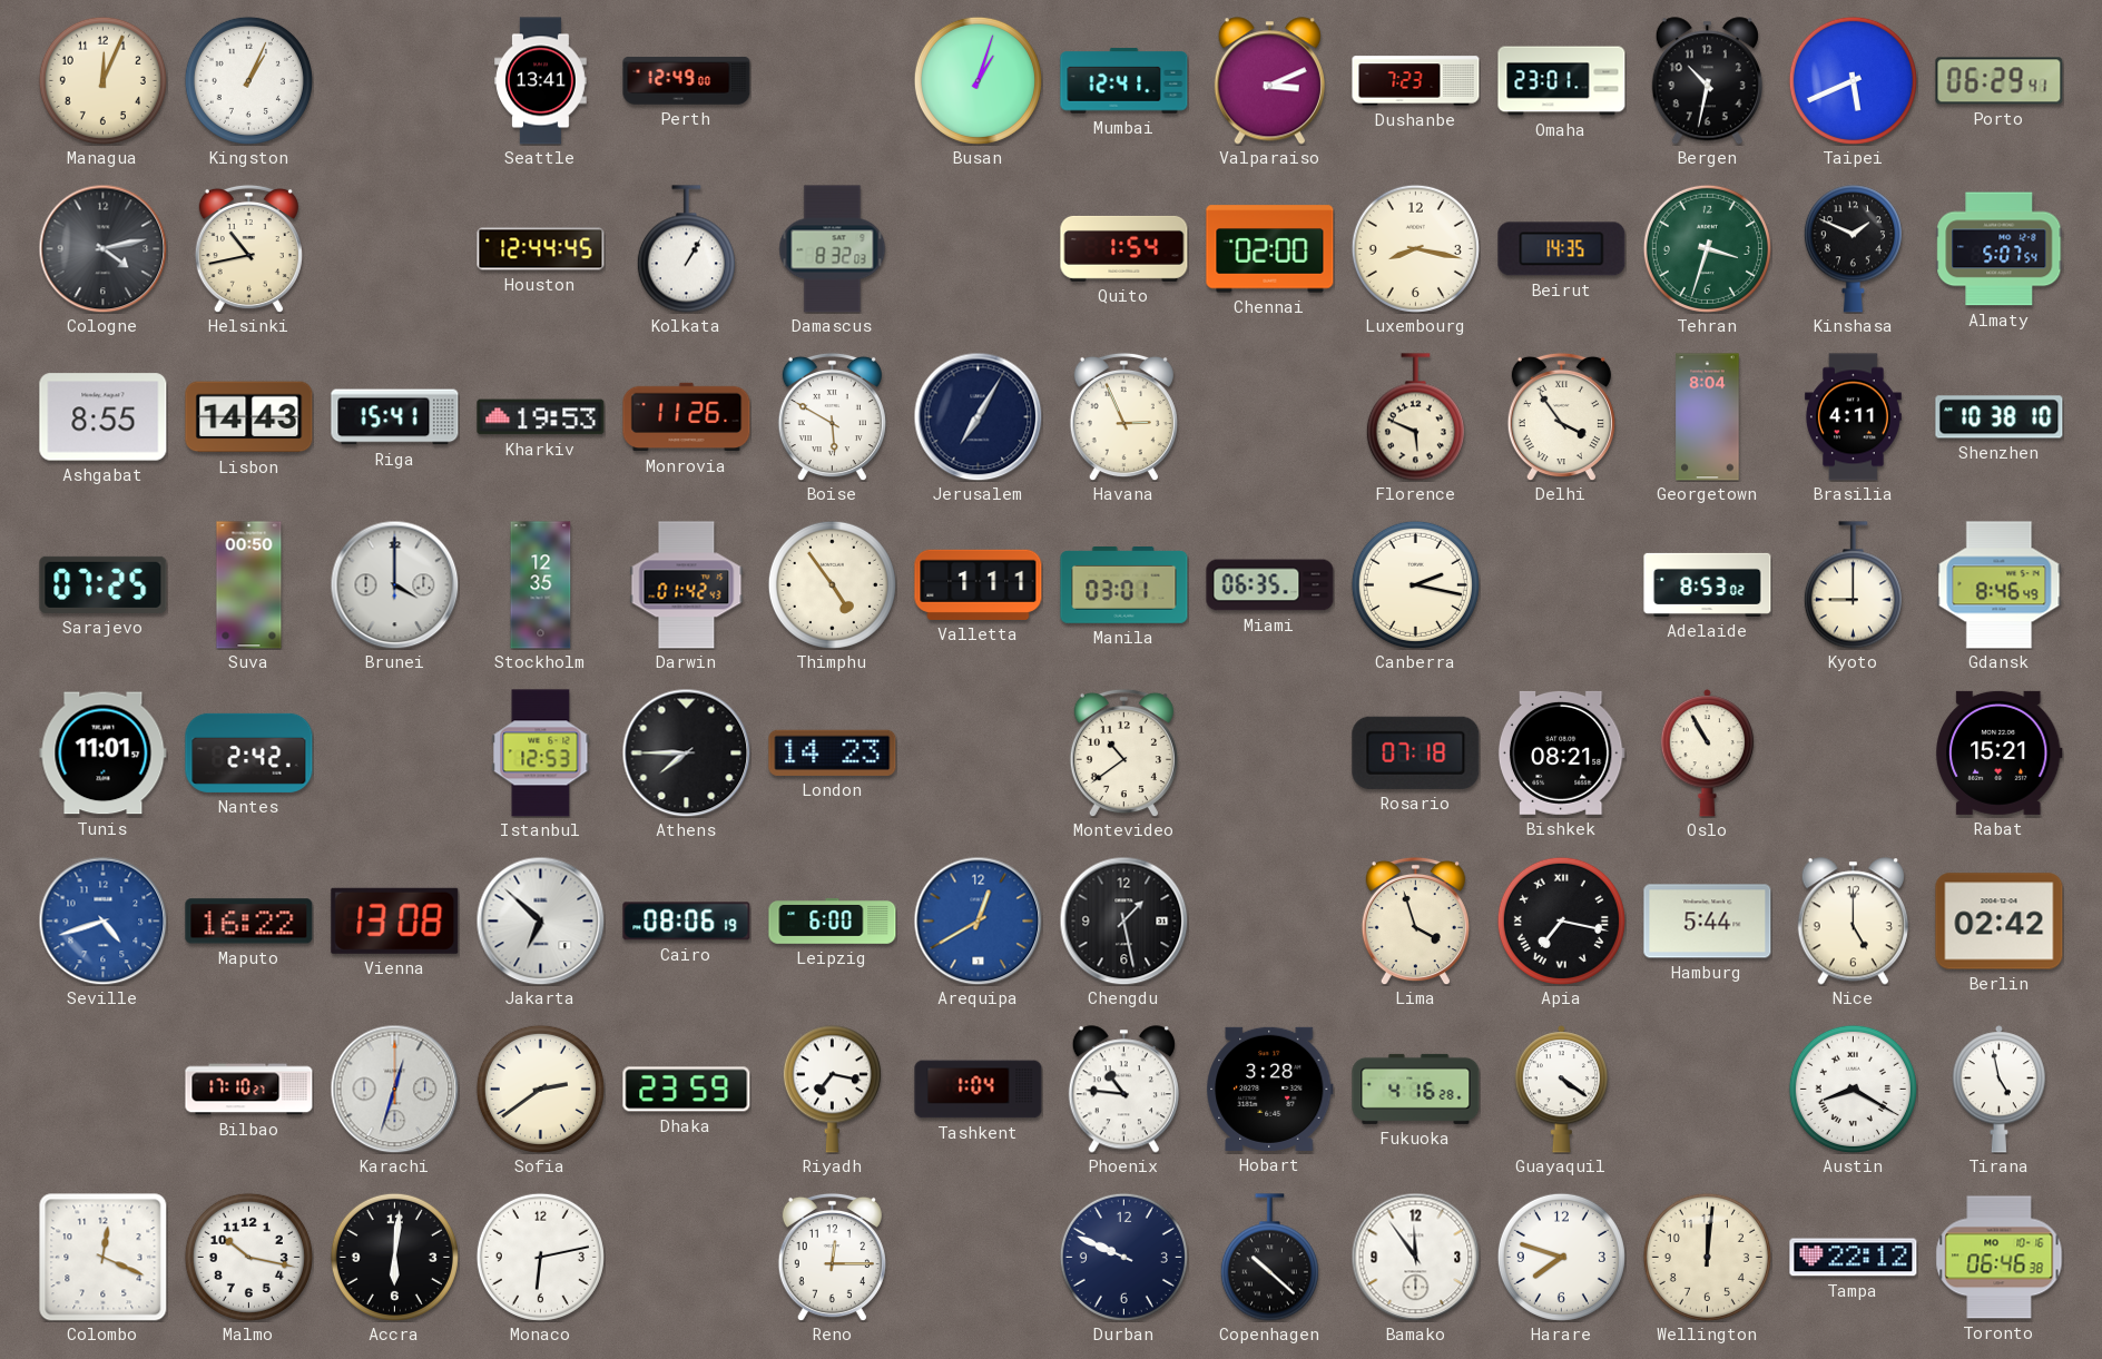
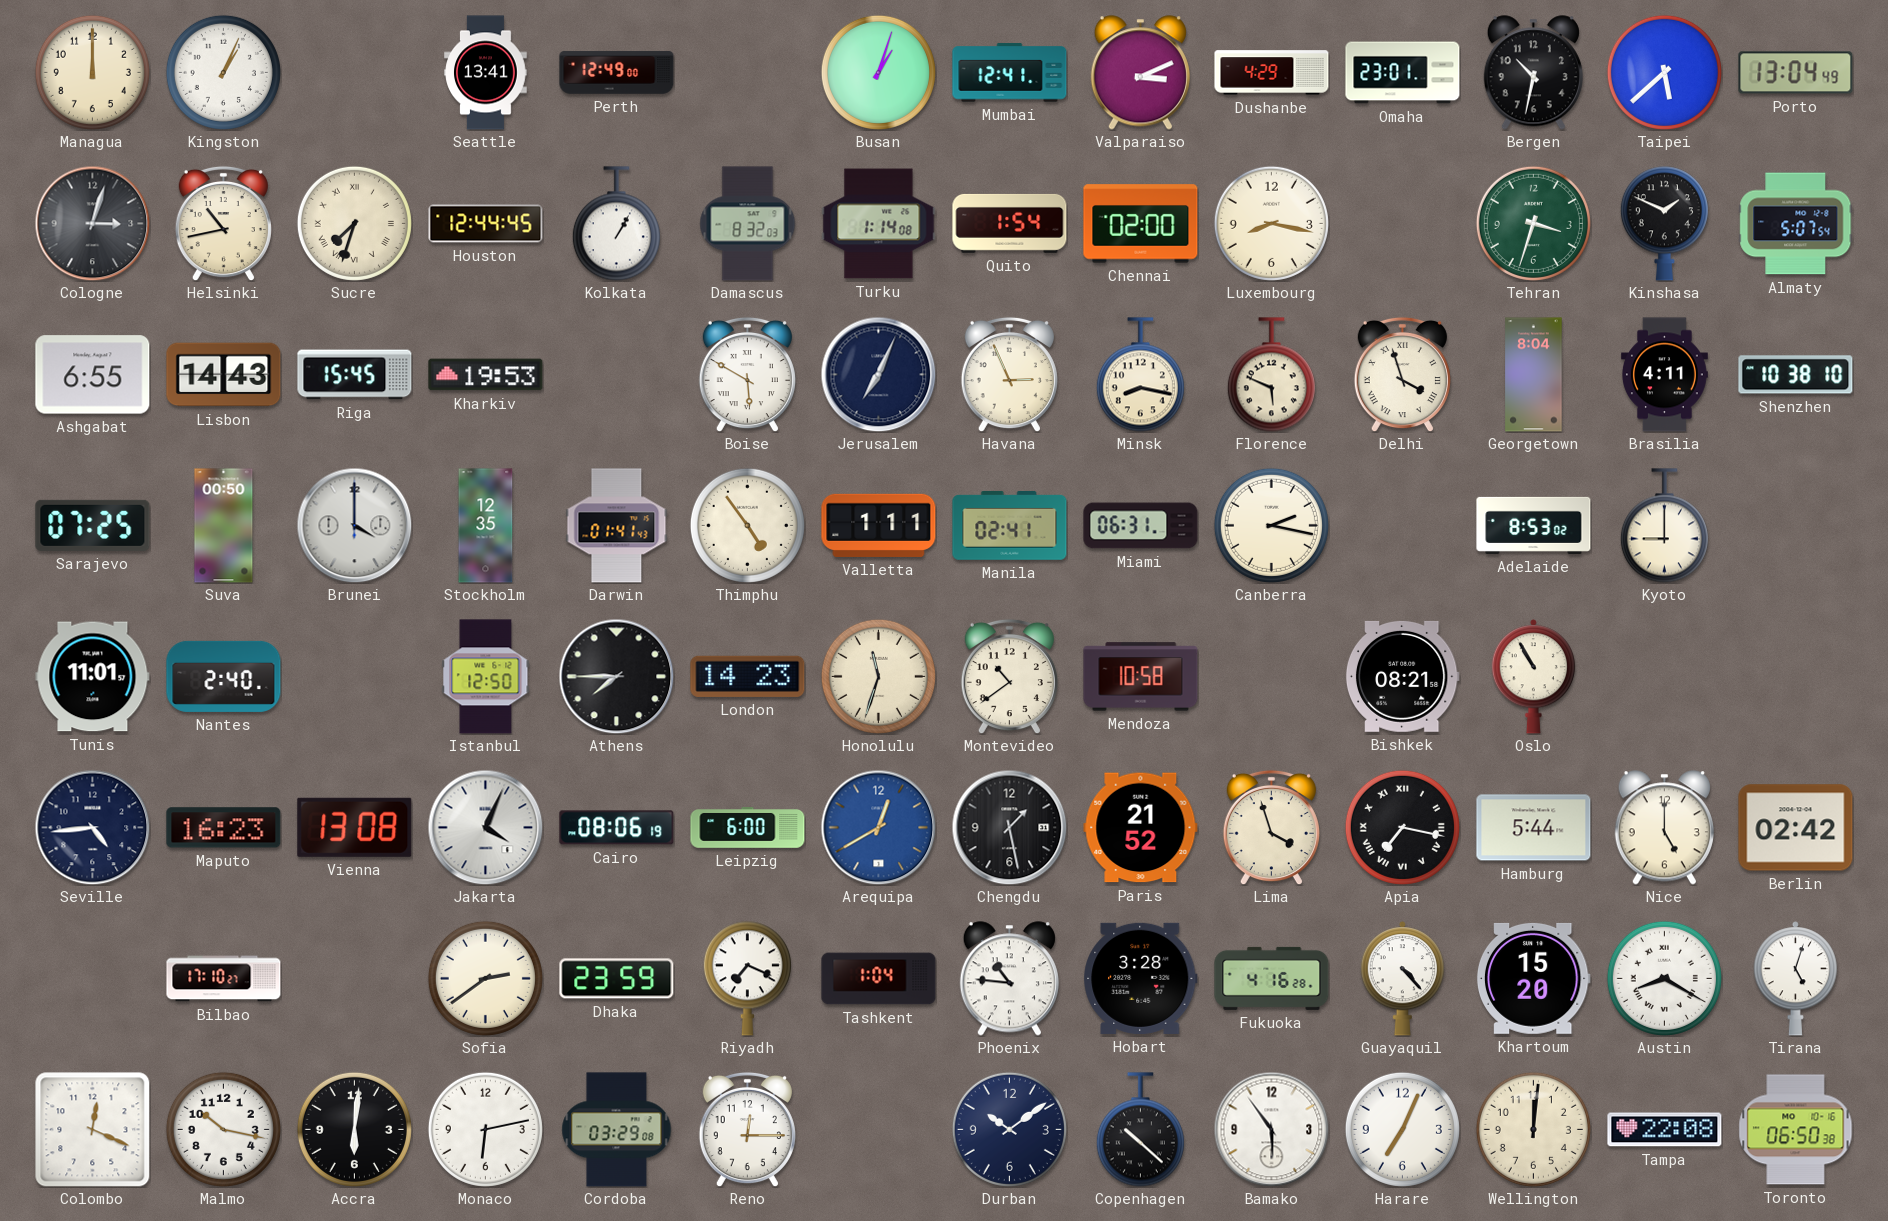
Managua: 12:04 -> 12:00 (92, 72)
Dushanbe: 7:23 -> 4:29 (1272, 73)
Taipei: 5:41 -> 5:38 (1664, 72)
Porto: 06:29 -> 13:04 (1796, 73)
Cologne: 4:13 -> 3:03 (92, 223)
Sucre: none -> 7:33 (354, 223)
Turku: none -> 1:14 (879, 224)
Beirut: 14:35 -> none (1562, 249)
Ashgabat: 8:55 -> 6:55 (93, 375)
Riga: 15:41 -> 15:45 (355, 375)
Monrovia: 11:26 -> none (687, 417)
Jerusalem: 7:05 -> 7:04 (878, 374)
Minsk: none -> 8:17 (1140, 375)
Delhi: 3:54 -> 3:57 (1402, 374)
Darwin: 01:42 -> 01:41 (617, 526)
Manila: 03:01 -> 02:41 (1010, 526)
Miami: 06:35 -> 06:31 (1141, 526)
Gdansk: 8:46 -> none (2000, 585)
Nantes: 2:42 -> 2:40 (224, 676)
Istanbul: 12:53 -> 12:50 (486, 677)
Honolulu: none -> 11:33 (878, 676)
Mendoza: none -> 10:58 (1141, 677)
Rosario: 07:18 -> none (1416, 752)
Rabat: 15:21 -> none (1998, 752)
Seville: 4:42 -> 4:44 (92, 827)
Seville dial: blue -> navy (92, 827)
Maputo: 16:22 -> 16:23 (224, 828)
Jakarta: 6:52 -> 4:04 (485, 827)
Paris: none -> 21:52 (1141, 828)
Karachi: 12:33 -> none (394, 1089)
Riyadh: 7:17 -> 7:19 (747, 979)
Guayaquil: 4:21 -> 4:23 (1403, 979)
Khartoum: none -> 15:20 (1533, 978)
Tirana: 4:58 -> 5:03 (1796, 979)
Cordoba: none -> 03:29 (617, 1130)
Durban: 9:49 -> 10:09 (1009, 1129)
Bamako: 11:54 -> 5:54 (1271, 1129)
Harare: 7:48 -> 7:04 (1402, 1129)
Tampa: 22:12 -> 22:08 (1665, 1130)
Toronto: 06:46 -> 06:50 (1796, 1130)
